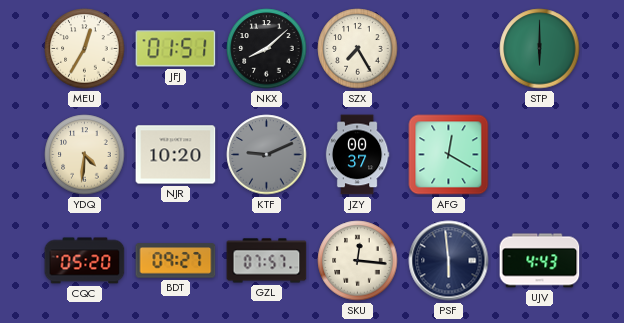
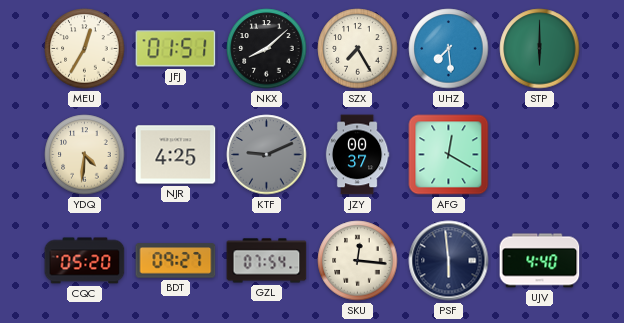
UHZ: none -> 7:29 (449, 49)
NJR: 10:20 -> 4:25 (176, 155)
GZL: 07:57 -> 07:54 (267, 261)
UJV: 4:43 -> 4:40 (540, 261)
